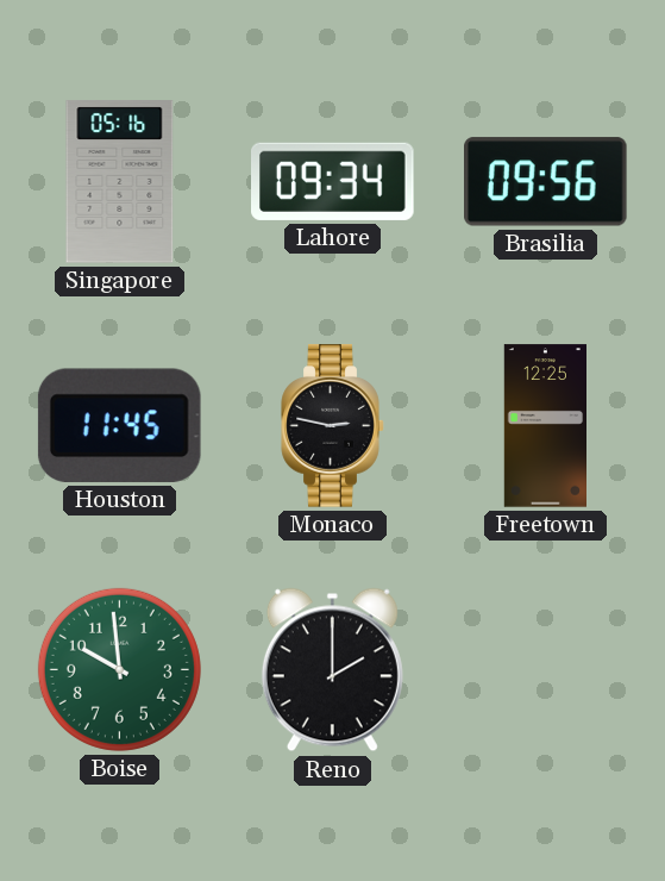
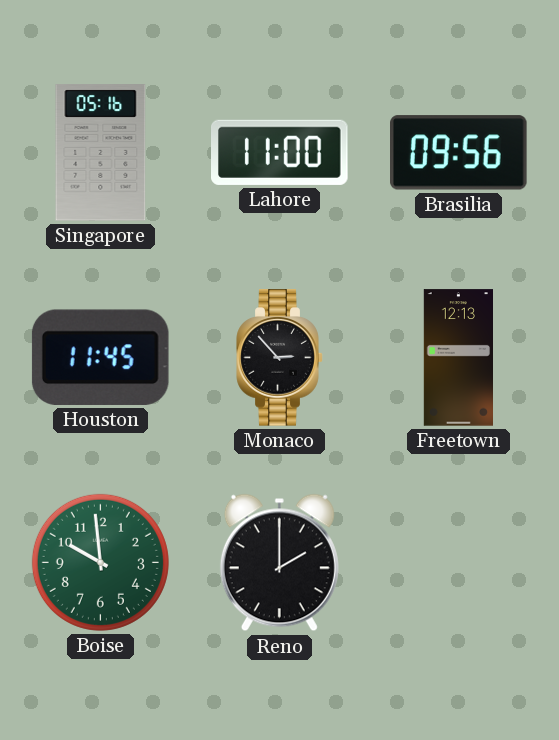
Lahore: 09:34 -> 11:00 (280, 152)
Monaco: 2:47 -> 2:53 (280, 358)
Freetown: 12:25 -> 12:13 (458, 358)
